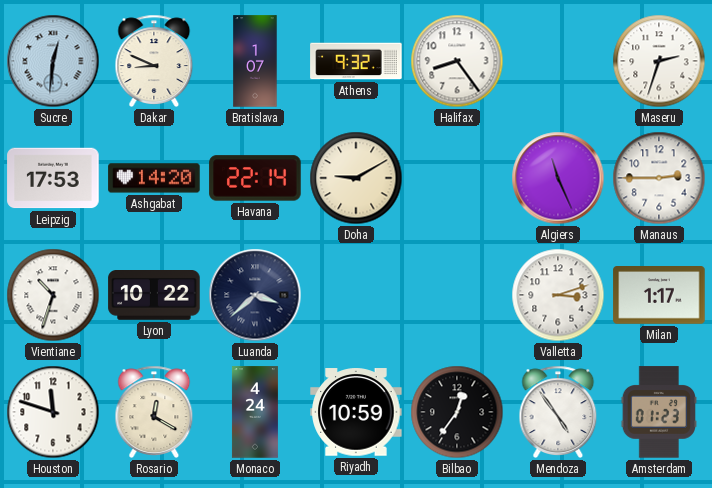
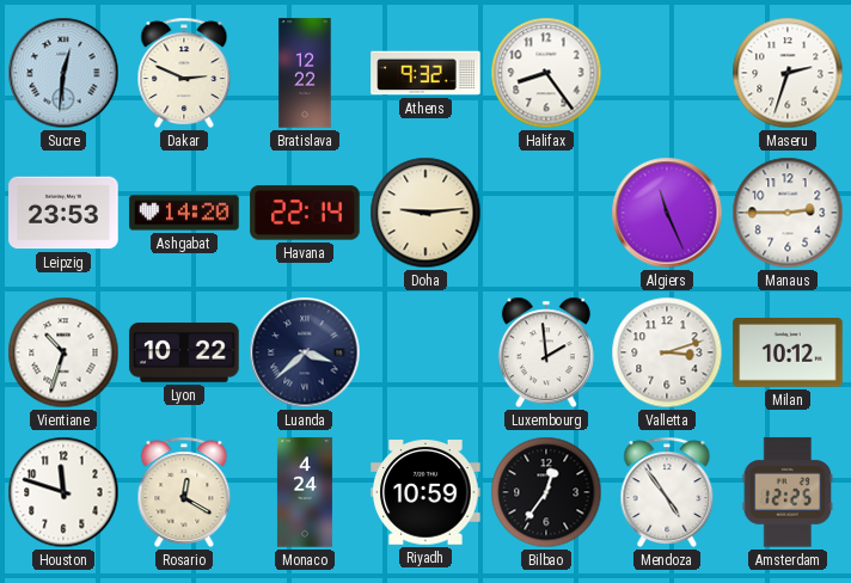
Dakar: 8:49 -> 2:49 (184, 73)
Bratislava: 1:07 -> 12:22 (305, 73)
Leipzig: 17:53 -> 23:53 (63, 213)
Doha: 9:10 -> 9:14 (425, 213)
Luxembourg: none -> 1:59 (546, 352)
Milan: 1:17 -> 10:12 (788, 354)
Amsterdam: 01:23 -> 12:25 (786, 492)
